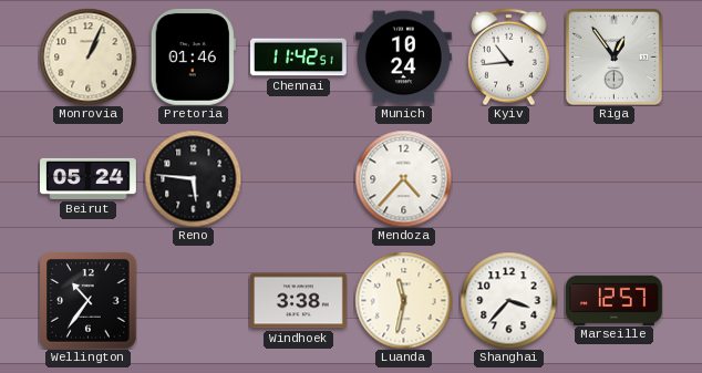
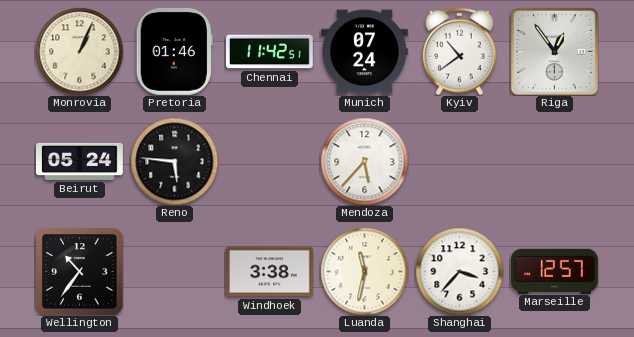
Munich: 10:24 -> 07:24 (365, 52)
Kyiv: 10:44 -> 10:39 (460, 51)
Mendoza: 4:37 -> 5:37 (364, 161)
